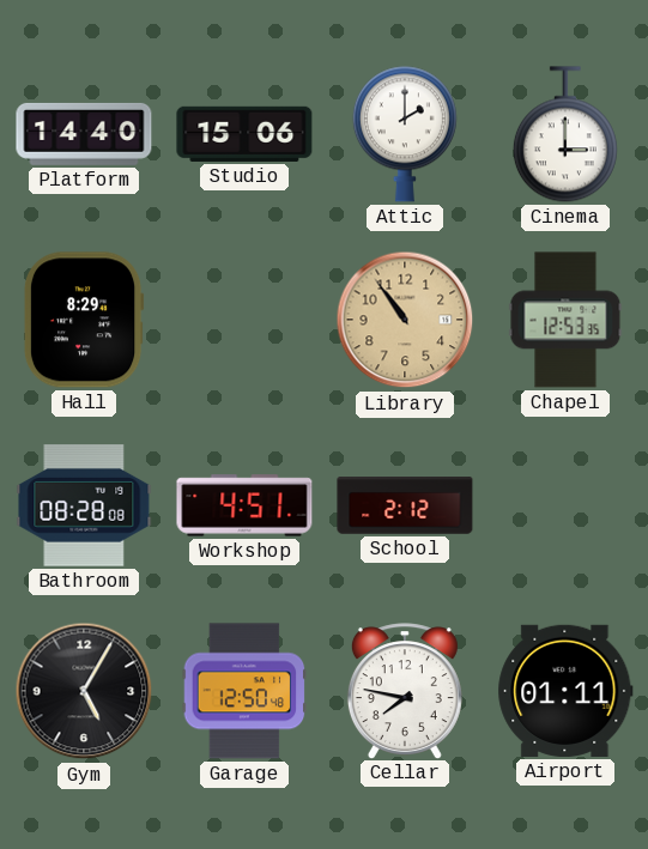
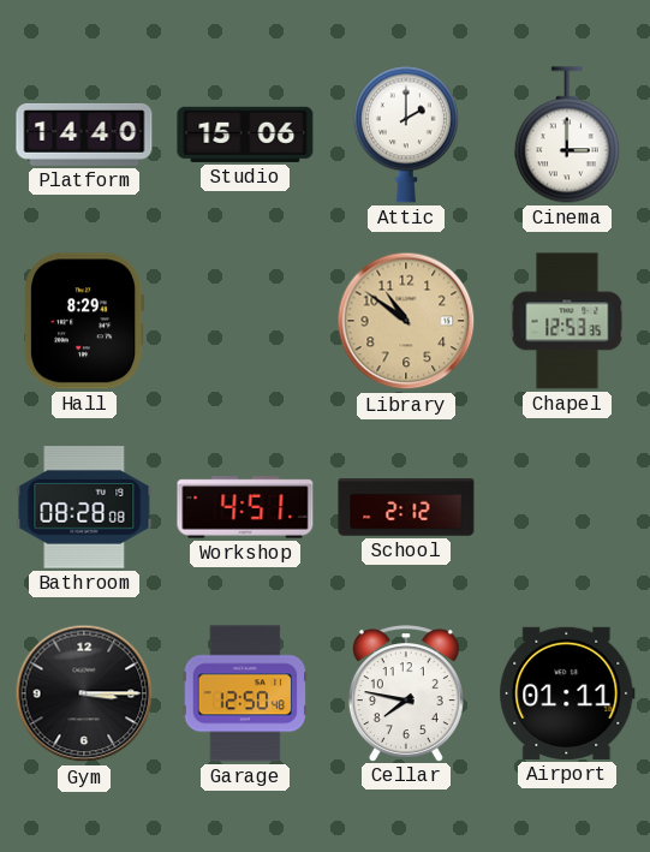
Library: 10:54 -> 10:51 (406, 321)
Gym: 5:05 -> 3:15 (84, 693)
